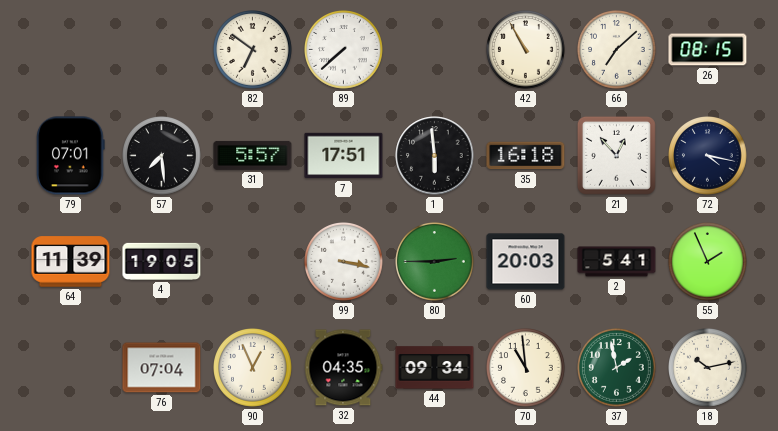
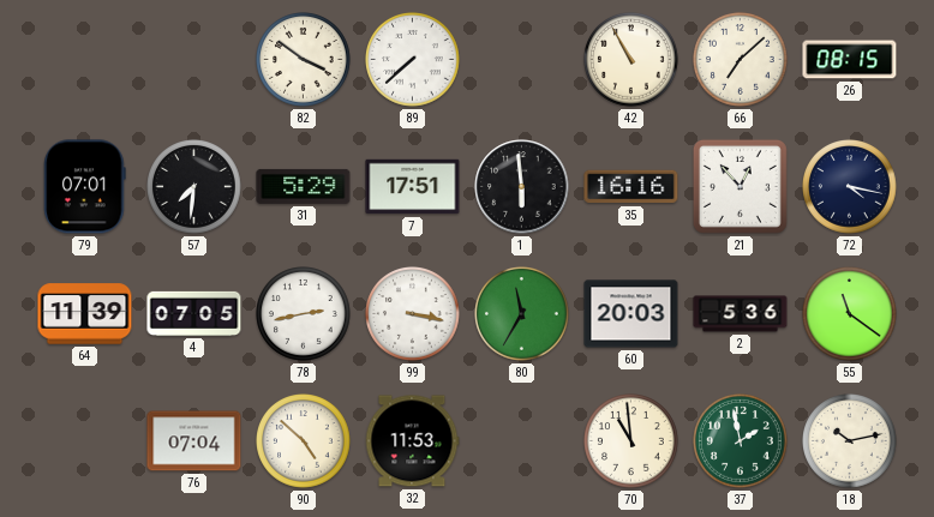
82: 6:51 -> 3:51 (304, 60)
57: 7:29 -> 7:31 (194, 187)
31: 5:57 -> 5:29 (304, 186)
35: 16:18 -> 16:16 (631, 187)
4: 19:05 -> 07:05 (194, 313)
78: none -> 2:43 (304, 314)
80: 2:45 -> 11:35 (522, 314)
2: 5:41 -> 5:36 (741, 314)
55: 1:56 -> 11:21 (850, 314)
90: 12:56 -> 4:52 (304, 441)
32: 04:35 -> 11:53 (412, 441)
44: 09:34 -> none (435, 368)
